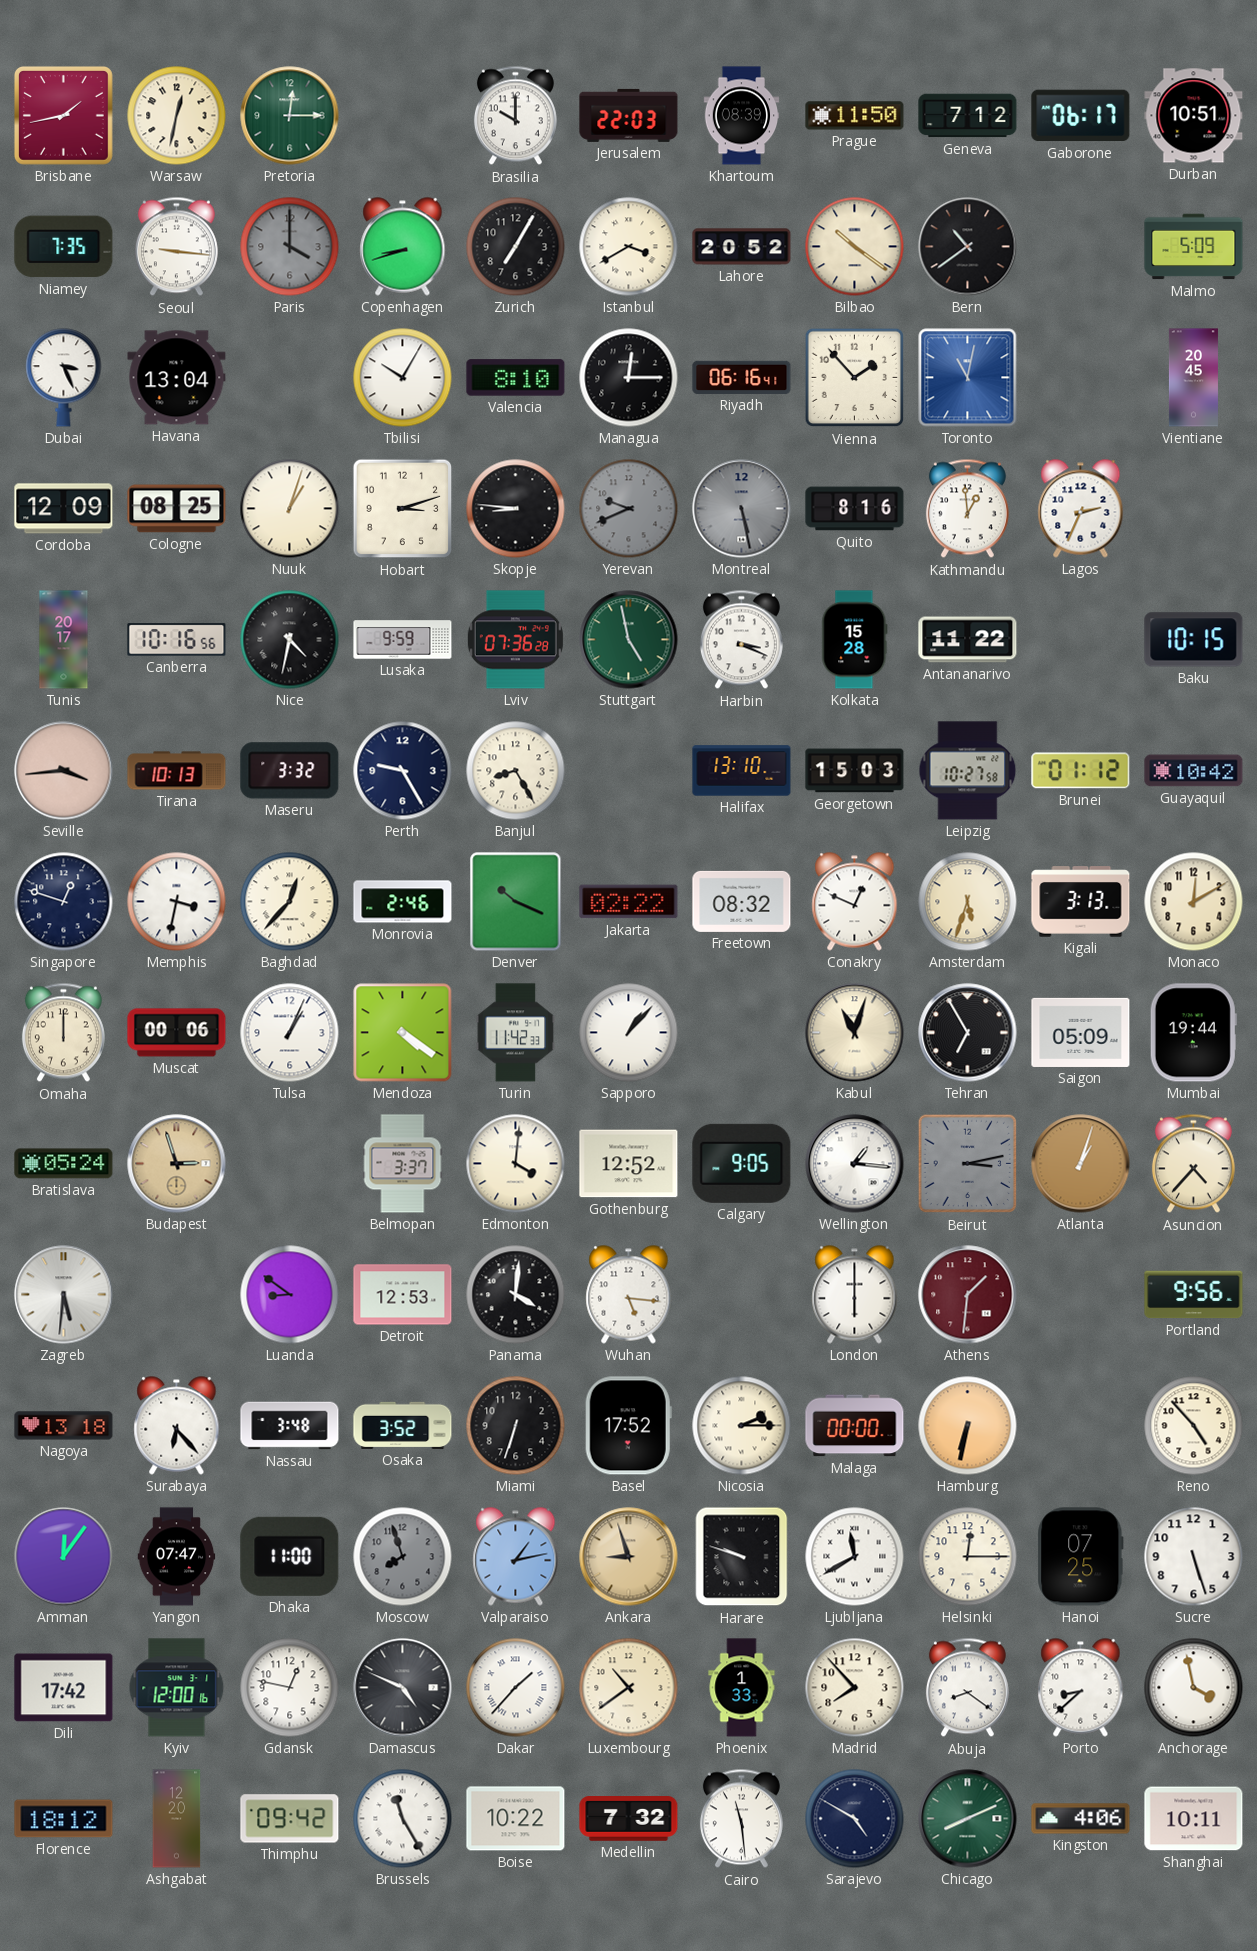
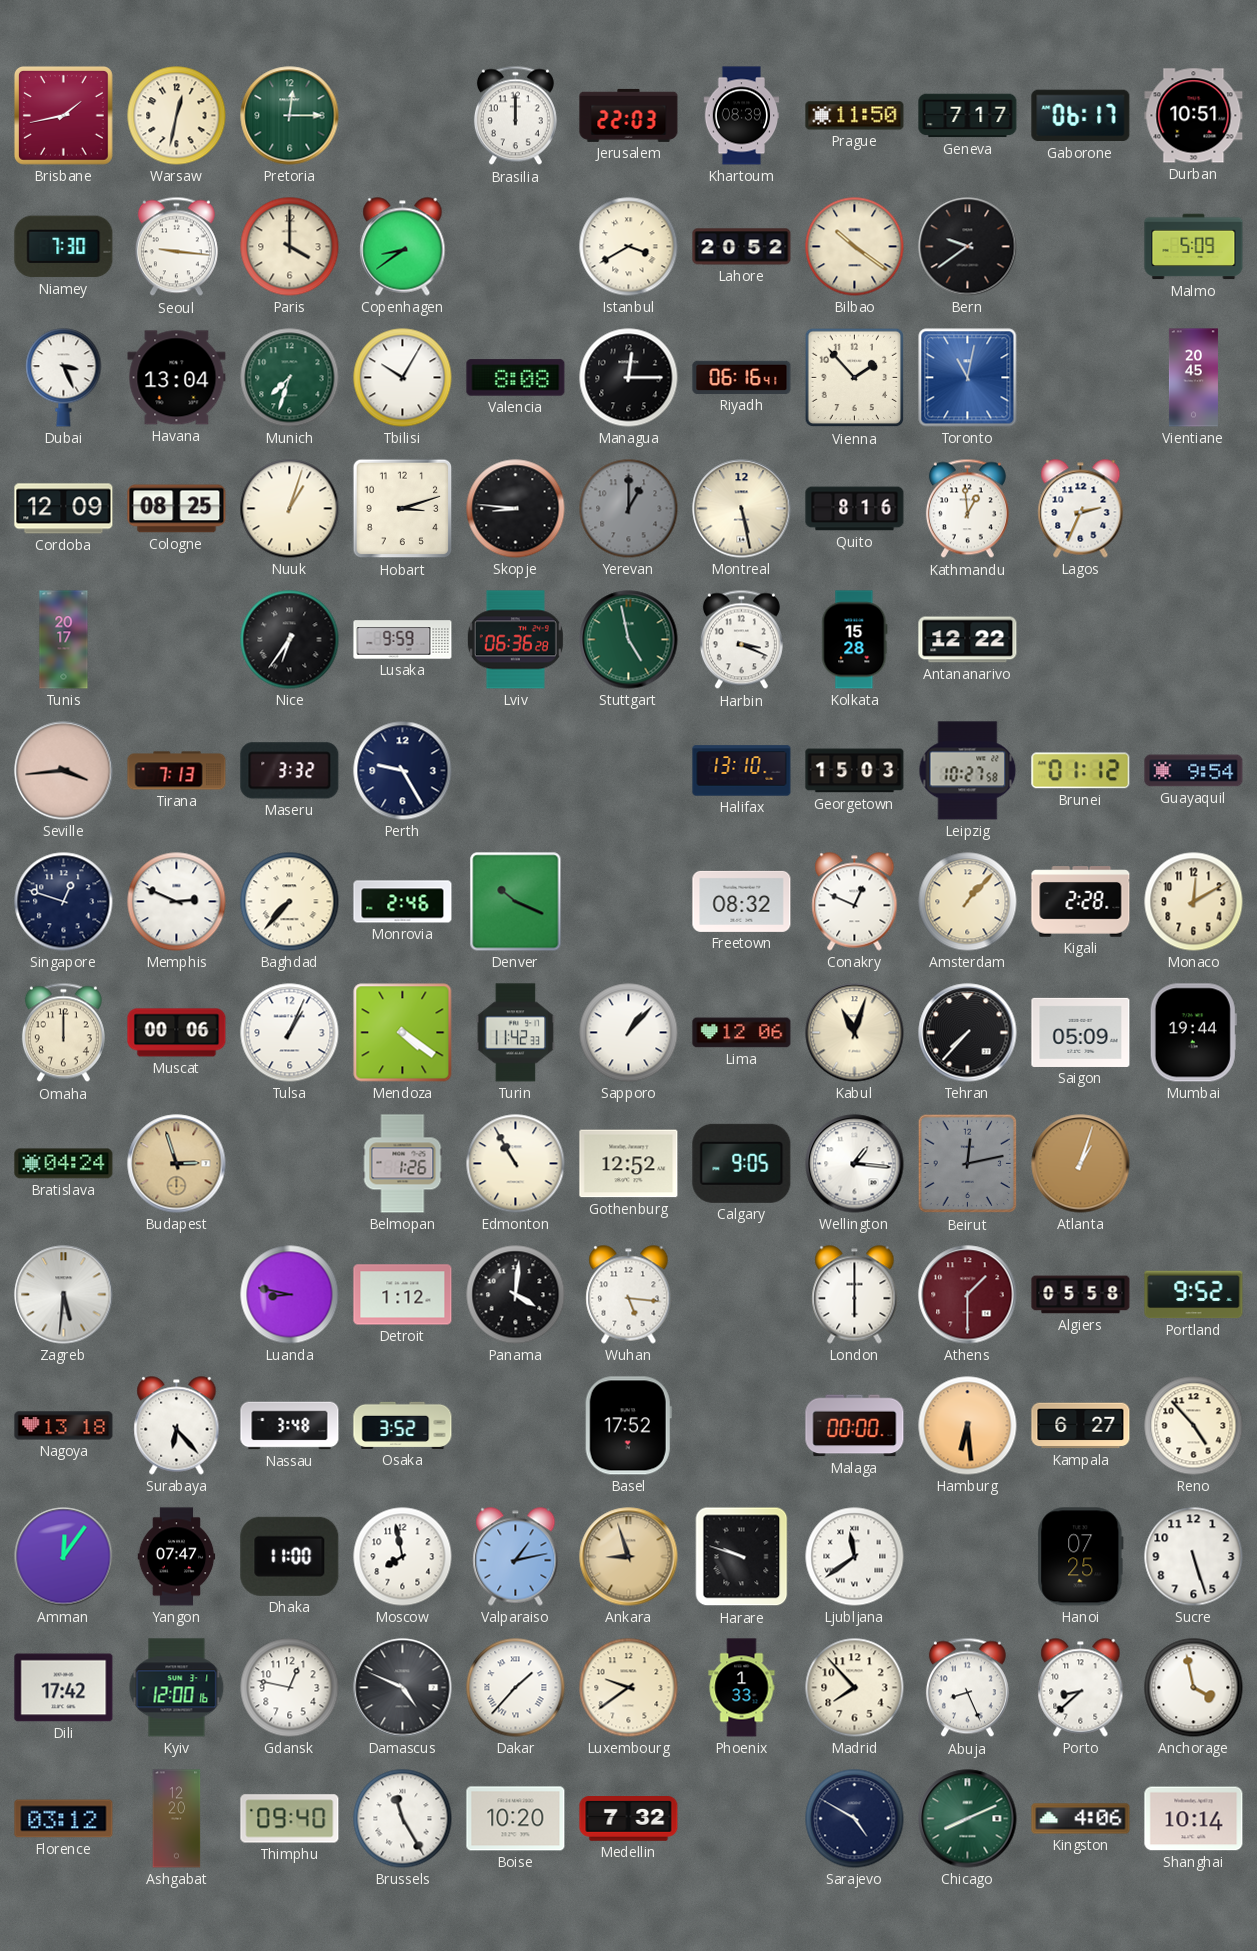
Brasilia: 10:00 -> 12:00 (515, 116)
Geneva: 7:12 -> 7:17 (968, 116)
Niamey: 7:35 -> 7:30 (64, 247)
Paris dial: grey -> cream (290, 247)
Copenhagen: 8:42 -> 8:39 (403, 247)
Zurich: 7:05 -> none (516, 247)
Bern: 10:39 -> 9:39 (968, 247)
Munich: none -> 7:33 (290, 378)
Valencia: 8:10 -> 8:08 (516, 378)
Yerevan: 9:41 -> 1:00 (629, 509)
Montreal dial: grey -> cream (742, 509)
Canberra: 10:16 -> none (177, 640)
Nice: 4:32 -> 6:36 (290, 640)
Lviv: 07:36 -> 06:36 (515, 640)
Antananarivo: 11:22 -> 12:22 (968, 640)
Baku: 10:15 -> none (1194, 640)
Tirana: 10:13 -> 7:13 (177, 771)
Banjul: 8:25 -> none (516, 771)
Guayaquil: 10:42 -> 9:54 (1194, 771)
Memphis: 3:32 -> 2:49 (177, 902)
Baghdad: 12:37 -> 7:37 (290, 902)
Jakarta: 02:22 -> none (629, 902)
Amsterdam: 5:33 -> 1:07 (968, 902)
Kigali: 3:13 -> 2:28 (1081, 902)
Lima: none -> 12:06 (742, 1033)
Tehran: 6:55 -> 7:37 (968, 1033)
Bratislava: 05:24 -> 04:24 (64, 1164)
Belmopan: 3:37 -> 1:26 (403, 1164)
Edmonton: 4:01 -> 10:55 (516, 1164)
Beirut: 3:13 -> 12:13 (968, 1164)
Asuncion: 4:37 -> none (1193, 1164)
Luanda: 8:51 -> 8:47 (290, 1295)
Detroit: 12:53 -> 1:12 (403, 1295)
Athens: 1:31 -> 1:30 (968, 1295)
Algiers: none -> 05:58 (1081, 1295)
Portland: 9:56 -> 9:52 (1194, 1295)
Miami: 6:33 -> none (516, 1426)
Nicosia: 2:15 -> none (742, 1426)
Hamburg: 6:32 -> 6:29 (968, 1426)
Kampala: none -> 6:27 (1081, 1426)
Moscow: 7:57 -> 7:58 (403, 1557)
Moscow dial: grey -> white (403, 1557)
Ljubljana: 11:40 -> 11:39 (855, 1557)
Helsinki: 12:15 -> none (968, 1557)
Luxembourg: 10:39 -> 9:39 (629, 1688)
Abuja: 8:21 -> 8:26 (967, 1688)
Florence: 18:12 -> 03:12 (64, 1819)
Thimphu: 09:42 -> 09:40 (290, 1819)
Boise: 10:22 -> 10:20 (516, 1819)
Cairo: 11:29 -> none (741, 1819)
Shanghai: 10:11 -> 10:14 (1194, 1819)
